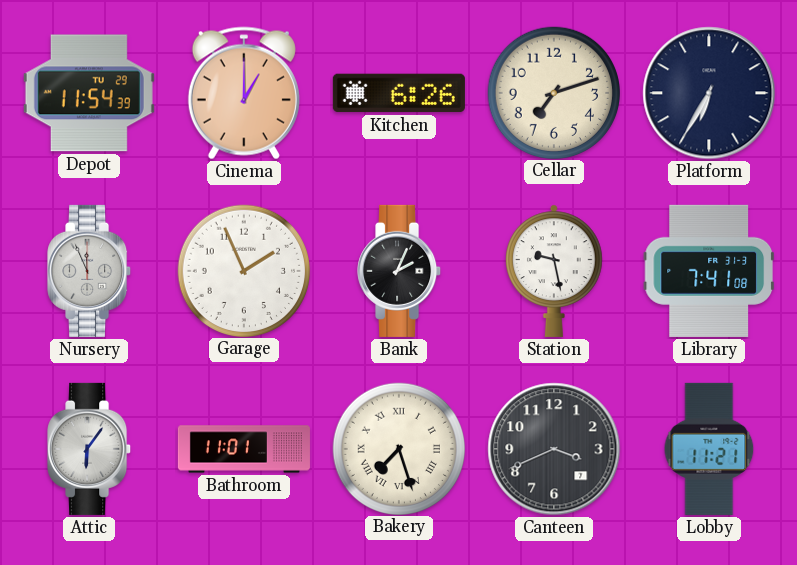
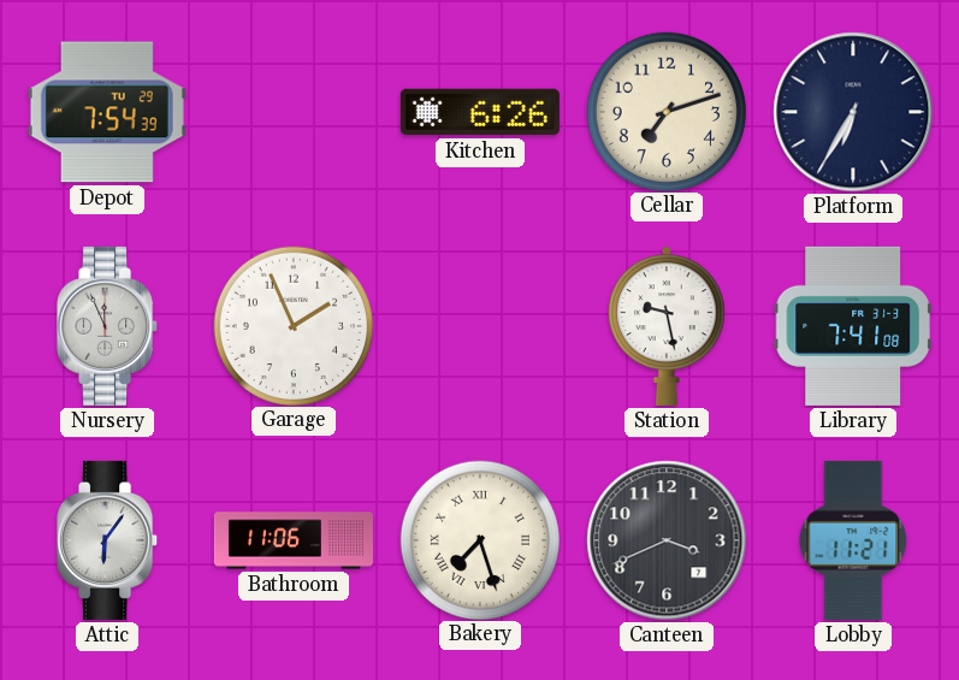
Depot: 11:54 -> 7:54 (107, 112)
Cinema: 1:00 -> none (244, 93)
Bank: 2:04 -> none (400, 271)
Bathroom: 11:01 -> 11:06 (294, 540)
